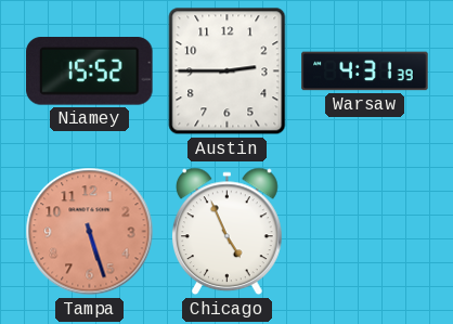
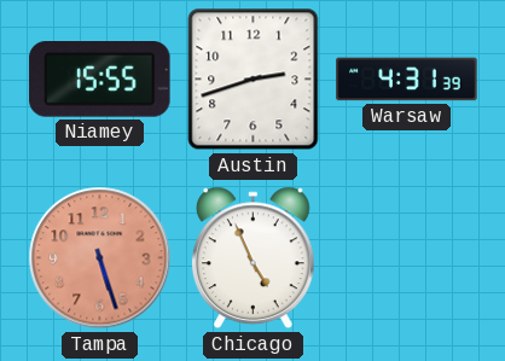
Niamey: 15:52 -> 15:55 (100, 80)
Austin: 2:45 -> 2:42 (254, 80)
